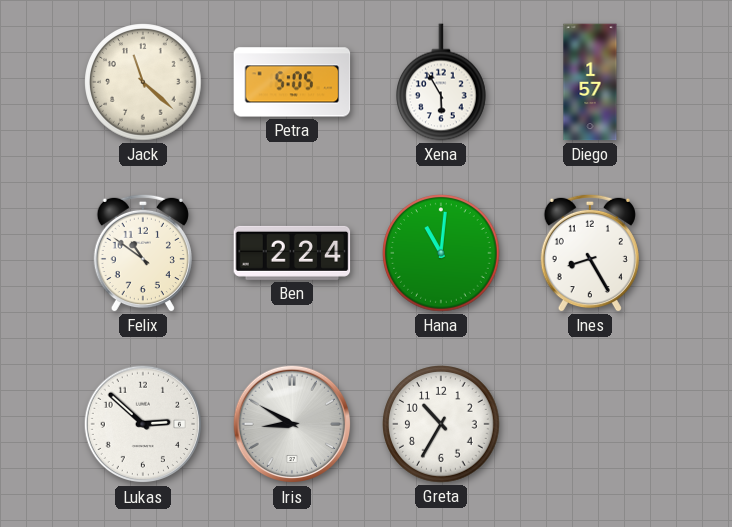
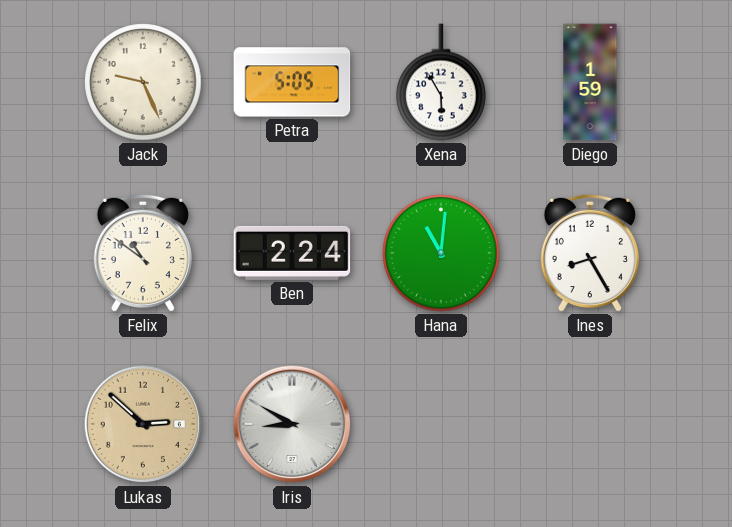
Jack: 11:22 -> 9:26 (143, 82)
Diego: 1:57 -> 1:59 (590, 82)
Lukas dial: white -> champagne (143, 424)
Greta: 10:35 -> none (441, 424)
